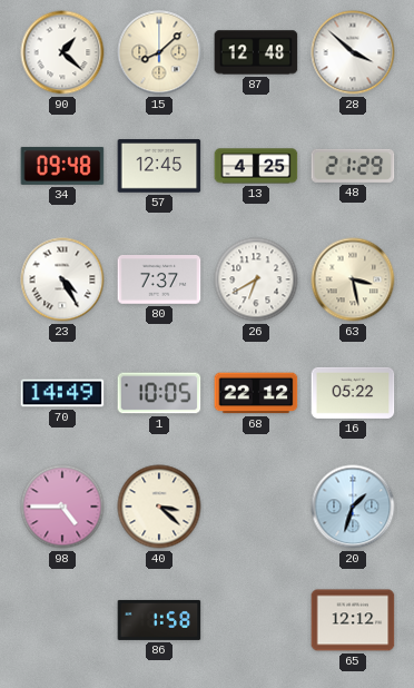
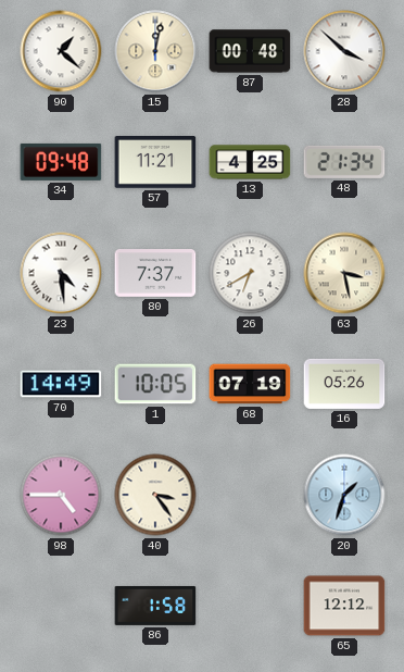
15: 8:08 -> 12:02 (155, 51)
87: 12:48 -> 00:48 (250, 51)
57: 12:45 -> 11:21 (155, 162)
48: 21:29 -> 21:34 (344, 162)
23: 4:25 -> 4:29 (61, 273)
68: 22:12 -> 07:19 (250, 384)
16: 05:22 -> 05:26 (344, 384)
40: 3:22 -> 3:24 (155, 495)
